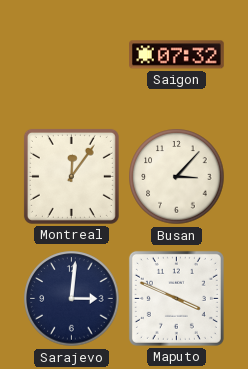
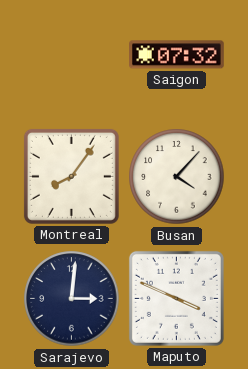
Montreal: 12:06 -> 8:06 (71, 176)
Busan: 3:07 -> 4:07 (177, 177)
